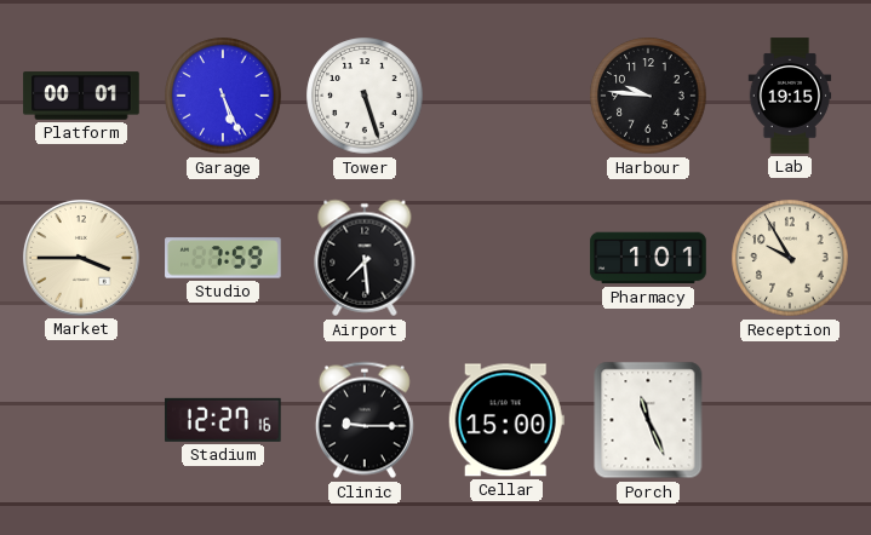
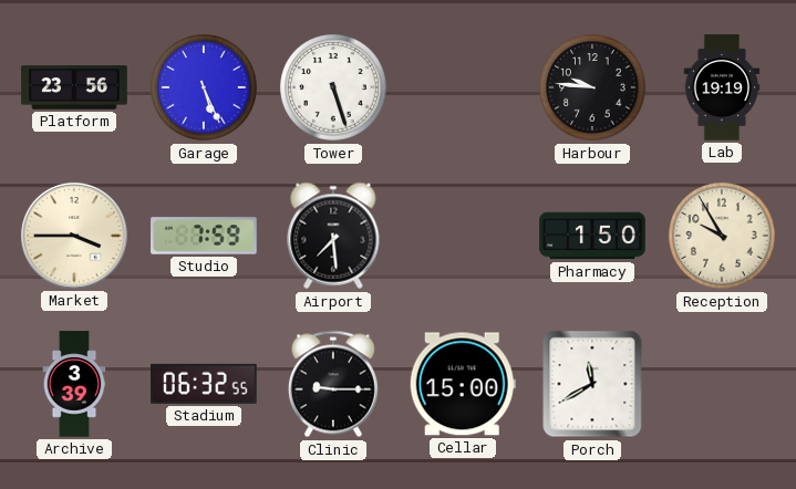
Platform: 00:01 -> 23:56 (74, 87)
Lab: 19:15 -> 19:19 (722, 87)
Pharmacy: 1:01 -> 1:50 (592, 236)
Archive: none -> 3:39 (74, 384)
Stadium: 12:27 -> 06:32 (205, 384)
Porch: 11:26 -> 11:40 (592, 384)
